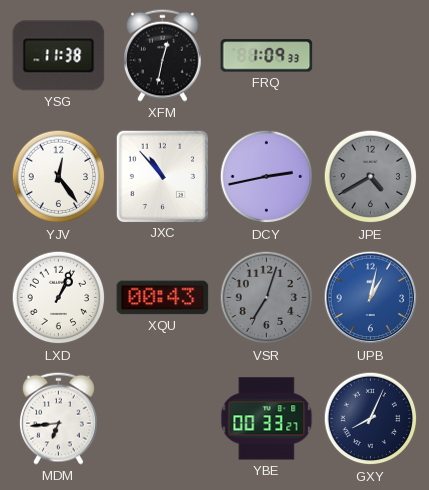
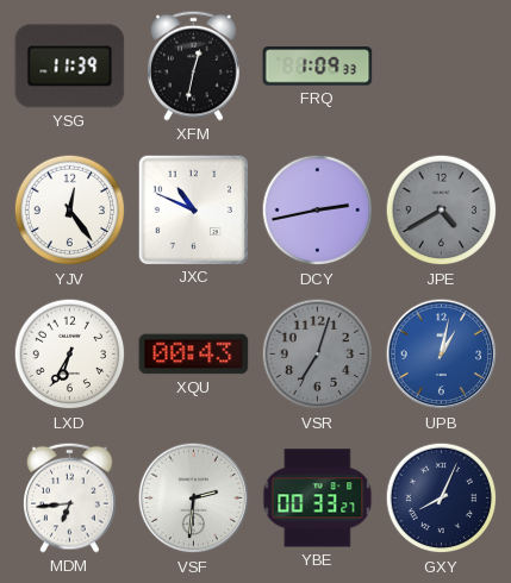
YSG: 11:38 -> 11:39 (70, 67)
JXC: 10:53 -> 10:49 (193, 209)
LXD: 1:04 -> 6:35 (70, 355)
VSF: none -> 2:31 (194, 499)
